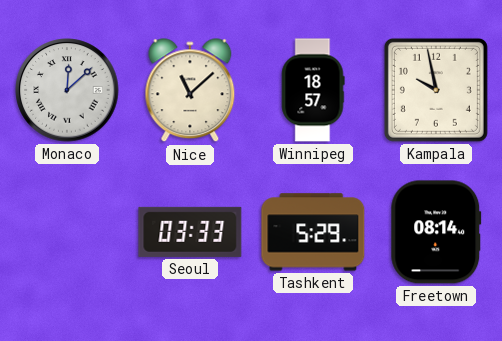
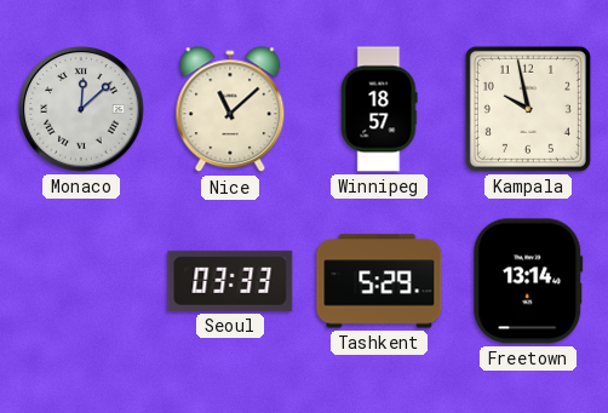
Freetown: 08:14 -> 13:14 (528, 281)
